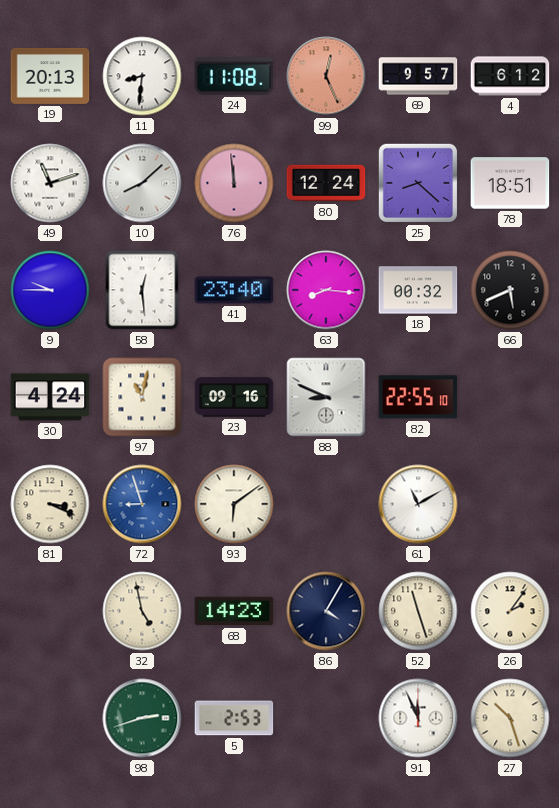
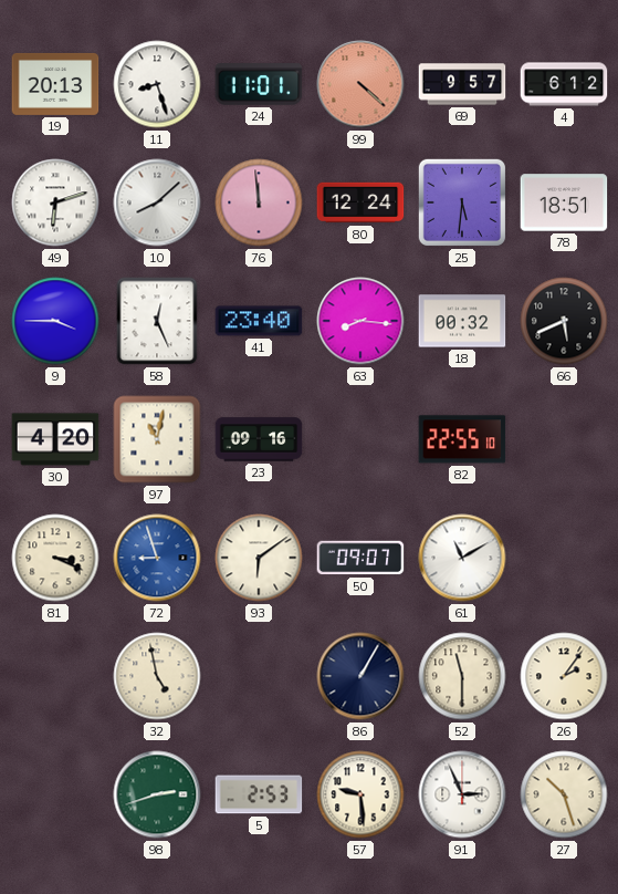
11: 8:31 -> 8:27 (157, 84)
24: 11:08 -> 11:01 (259, 84)
99: 12:26 -> 4:22 (360, 84)
49: 11:12 -> 6:12 (55, 202)
25: 8:22 -> 5:31 (462, 202)
9: 9:45 -> 3:45 (55, 321)
58: 12:29 -> 12:26 (157, 321)
30: 4:24 -> 4:20 (55, 439)
88: 8:49 -> none (326, 397)
50: none -> 09:07 (360, 558)
68: 14:23 -> none (234, 611)
86: 4:05 -> 1:05 (360, 676)
52: 11:27 -> 11:30 (462, 676)
57: none -> 9:29 (360, 794)
91: 11:56 -> 2:56 (462, 794)
